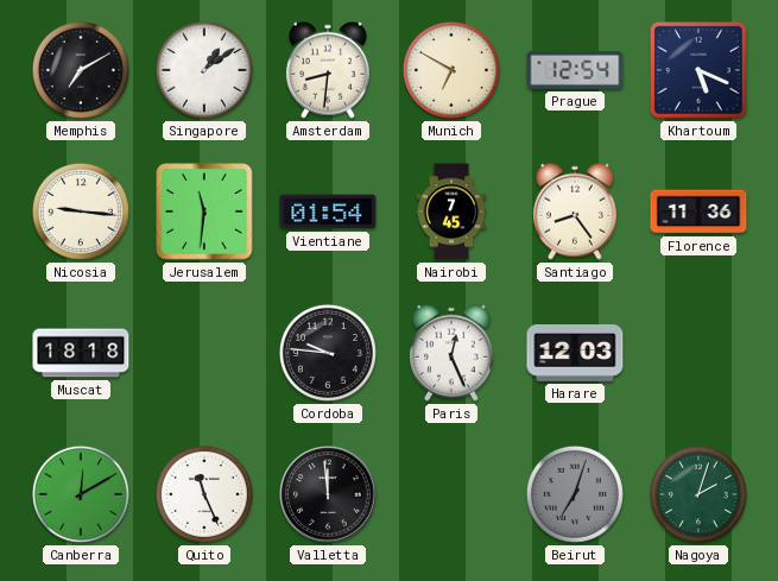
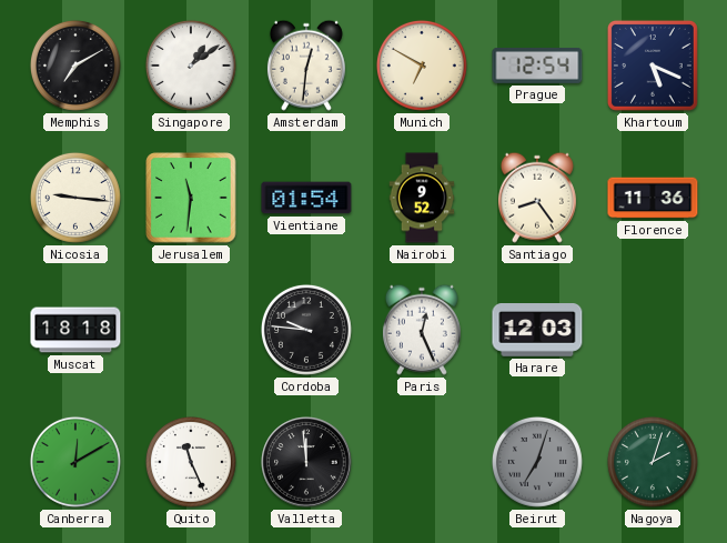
Amsterdam: 8:31 -> 12:31 (306, 66)
Nairobi: 7:45 -> 9:52 (422, 198)
